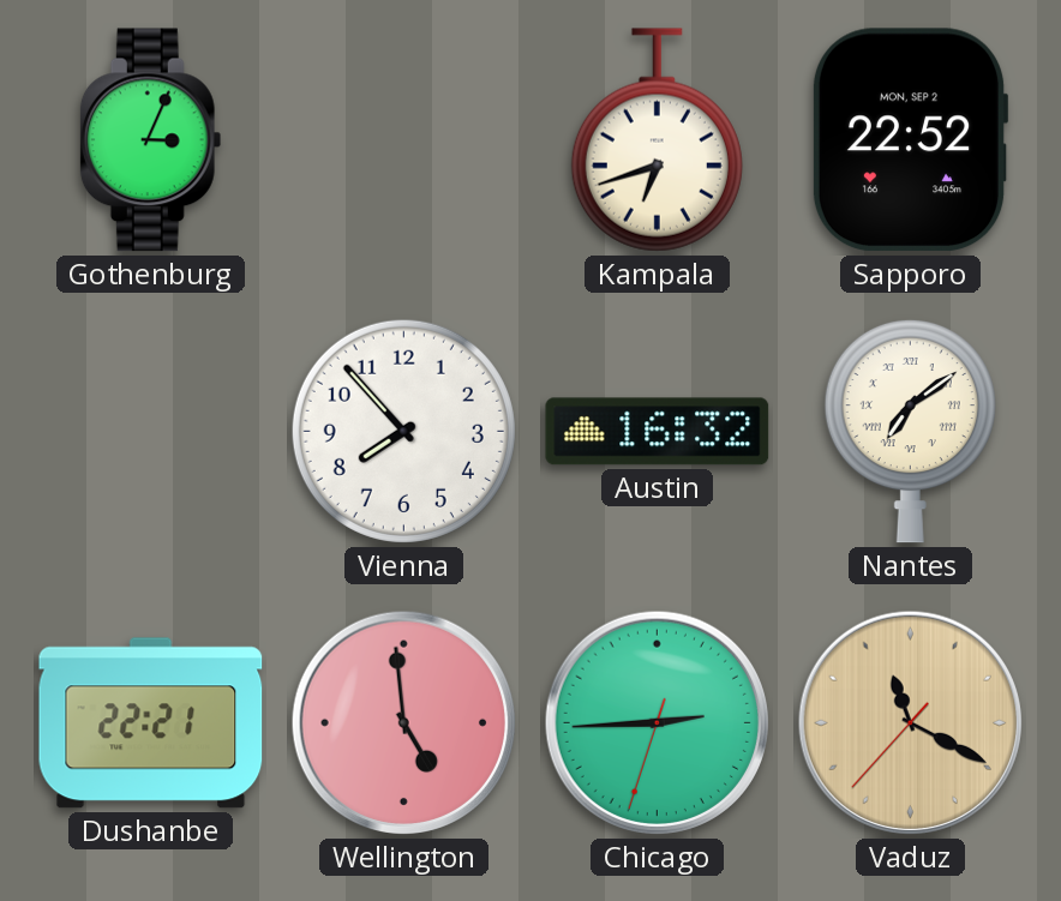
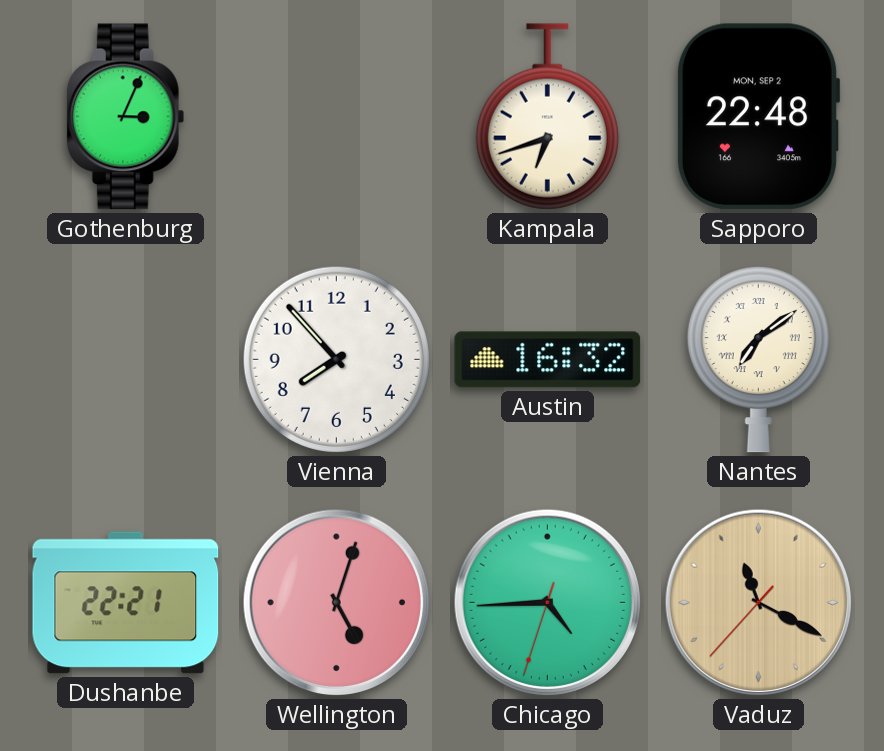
Sapporo: 22:52 -> 22:48 (758, 117)
Wellington: 4:59 -> 5:03 (336, 602)
Chicago: 2:44 -> 4:44 (547, 602)
